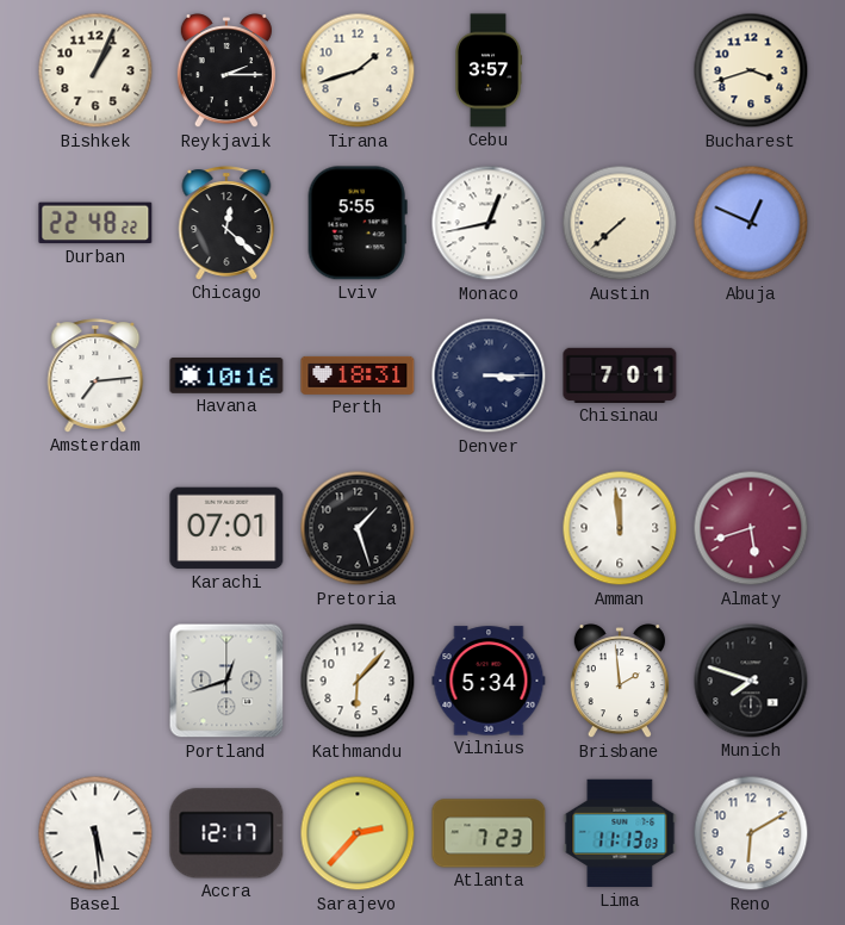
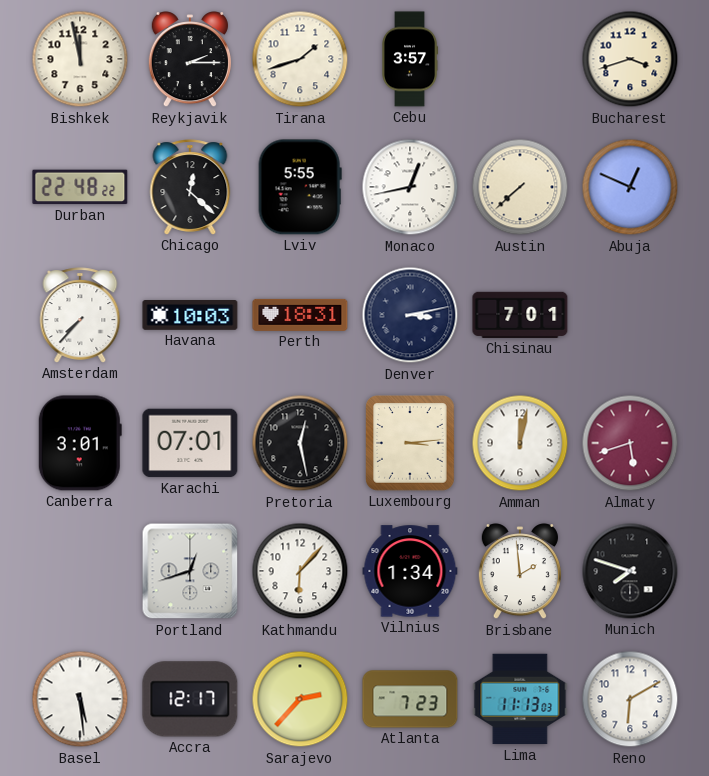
Bishkek: 1:04 -> 11:58 (80, 59)
Amsterdam: 7:14 -> 7:37 (80, 315)
Havana: 10:16 -> 10:03 (190, 316)
Denver: 3:15 -> 3:13 (410, 315)
Canberra: none -> 3:01 (80, 443)
Pretoria: 1:27 -> 12:28 (300, 443)
Luxembourg: none -> 3:14 (410, 443)
Amman: 11:59 -> 12:02 (520, 443)
Vilnius: 5:34 -> 1:34 (410, 571)
